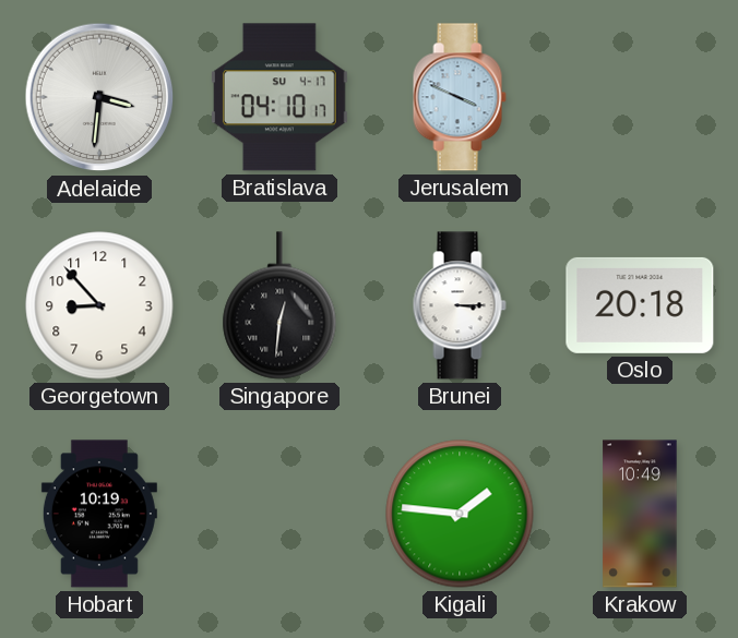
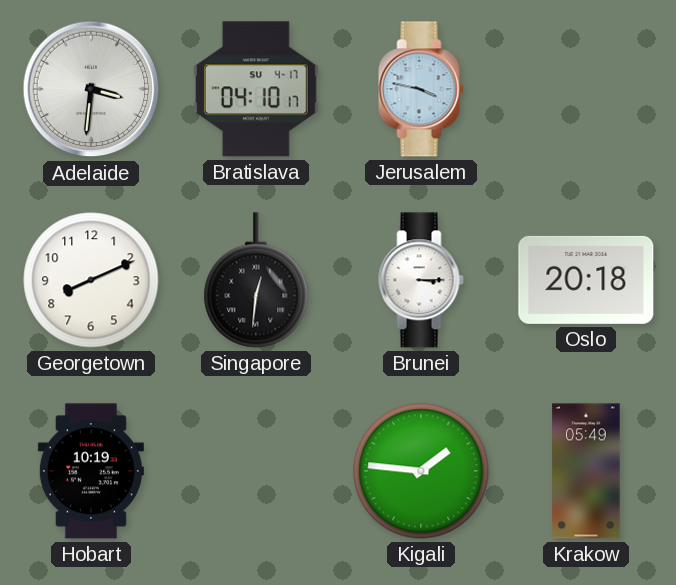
Jerusalem: 3:49 -> 3:47 (421, 89)
Georgetown: 8:53 -> 8:11 (91, 280)
Krakow: 10:49 -> 05:49 (586, 471)
